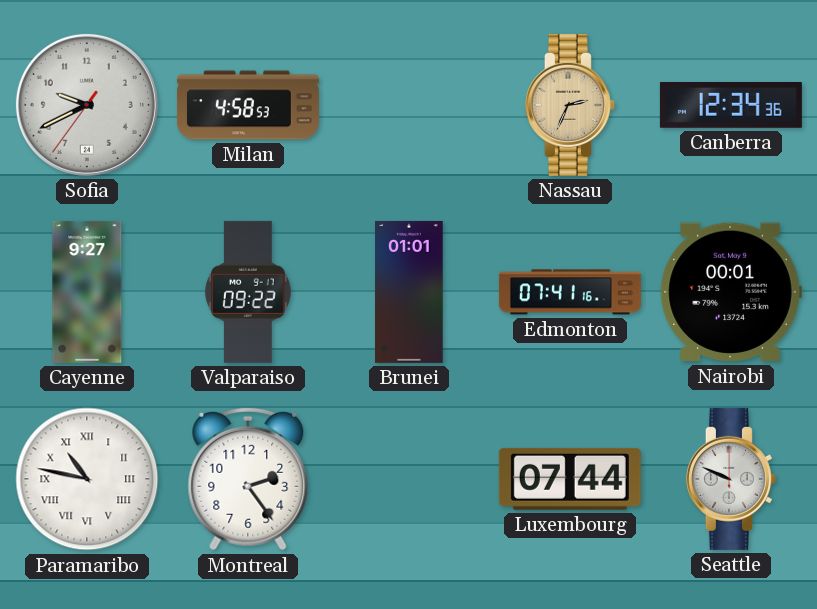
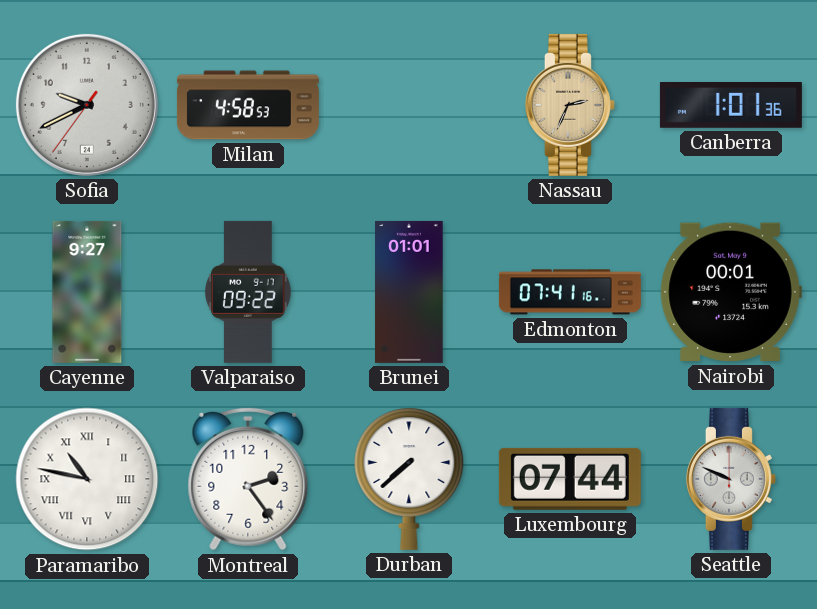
Canberra: 12:34 -> 1:01 (731, 106)
Durban: none -> 7:38 (409, 479)
